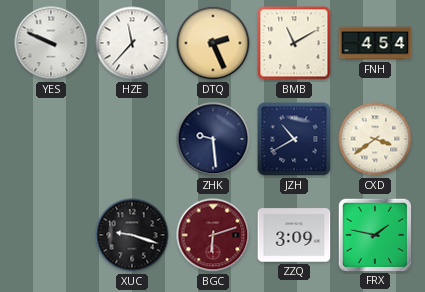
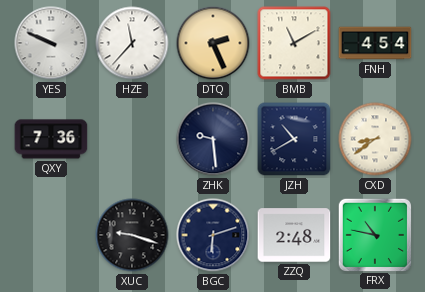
QXY: none -> 7:36 (51, 139)
CXD: 3:39 -> 8:39 (375, 139)
BGC dial: burgundy -> navy (213, 235)
ZZQ: 3:09 -> 2:48 (294, 235)
FRX: 1:47 -> 10:47 (374, 234)
